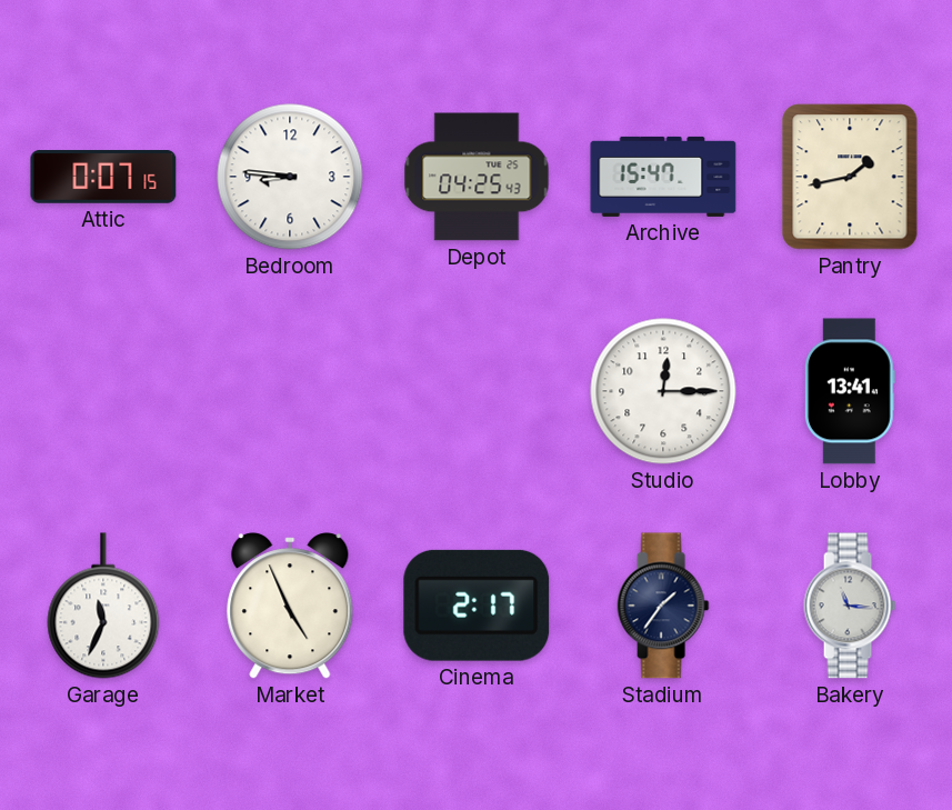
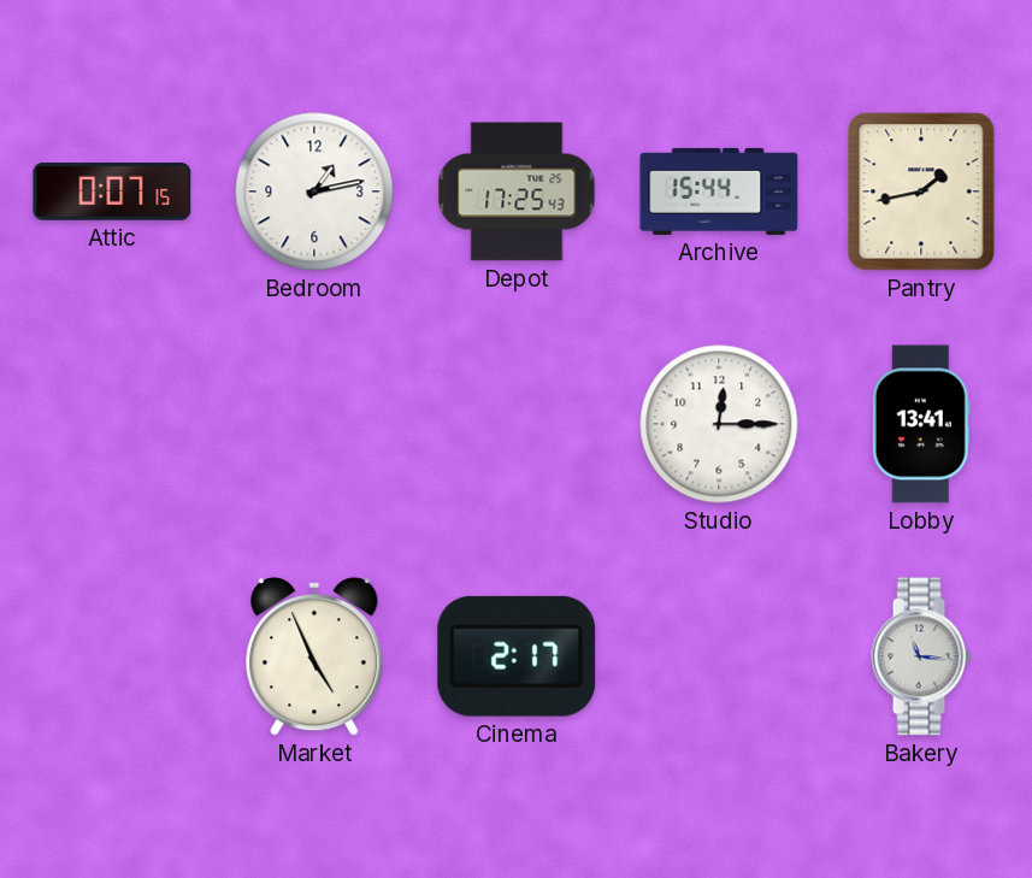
Bedroom: 8:46 -> 1:13 (314, 191)
Depot: 04:25 -> 17:25 (517, 191)
Archive: 15:47 -> 15:44 (719, 191)
Garage: 11:34 -> none (103, 606)
Stadium: 1:36 -> none (663, 606)
